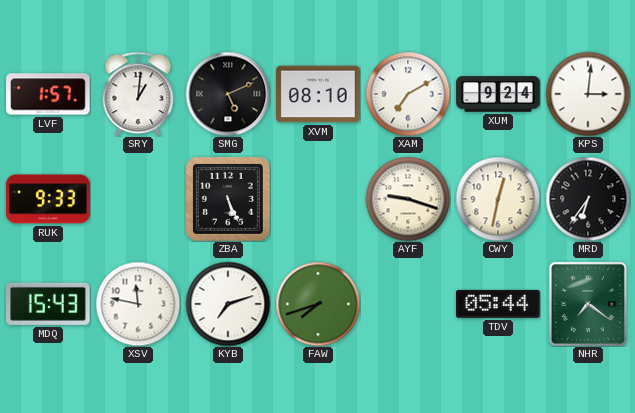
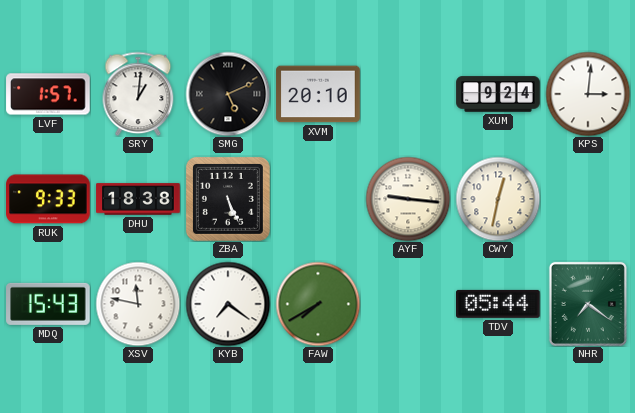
XVM: 08:10 -> 20:10 (318, 94)
XAM: 7:10 -> none (408, 94)
DHU: none -> 18:38 (138, 199)
AYF: 9:18 -> 9:16 (408, 199)
MRD: 6:36 -> none (588, 199)
KYB: 7:12 -> 7:21 (228, 304)
FAW: 7:42 -> 7:40 (318, 304)
